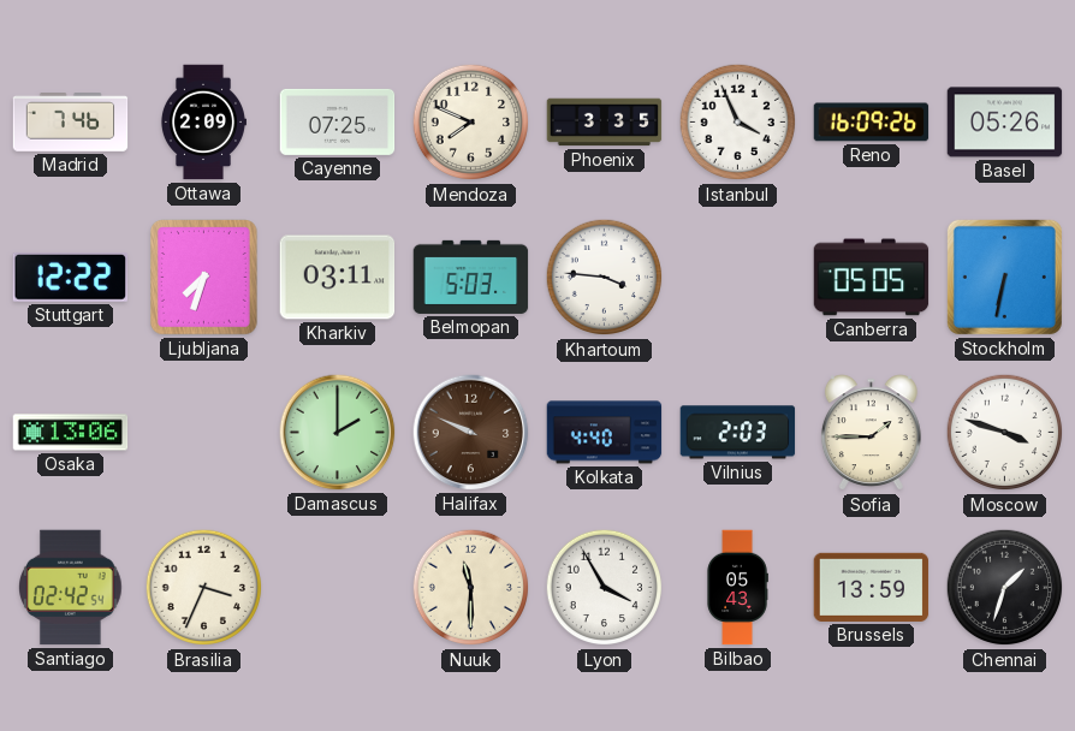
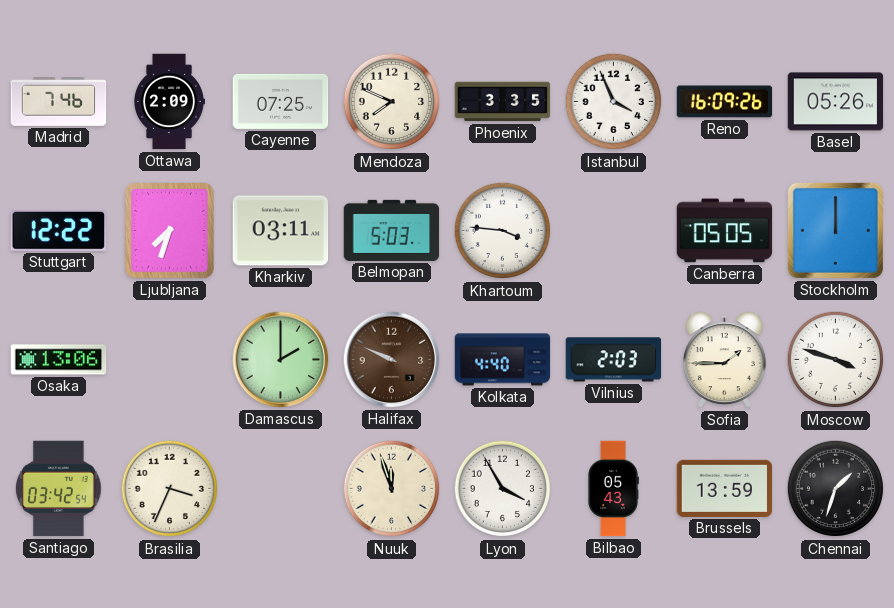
Stockholm: 6:32 -> 12:00 (835, 230)
Santiago: 02:42 -> 03:42 (59, 489)
Nuuk: 11:30 -> 11:57 (392, 489)
